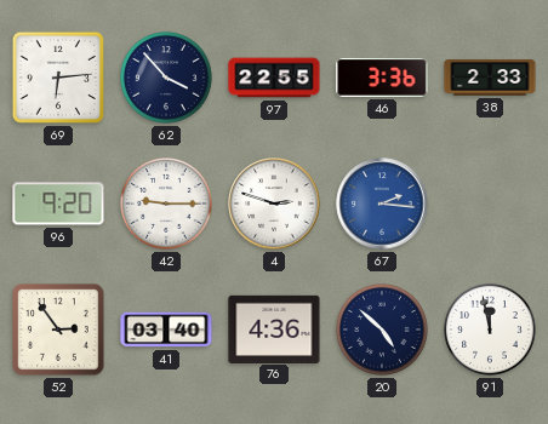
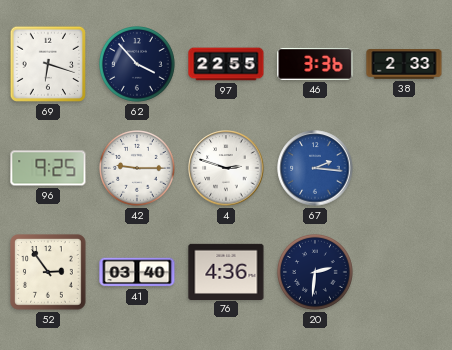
69: 6:14 -> 6:18 (48, 64)
96: 9:20 -> 9:25 (48, 168)
20: 4:52 -> 2:31 (316, 273)
91: 11:58 -> none (491, 331)
